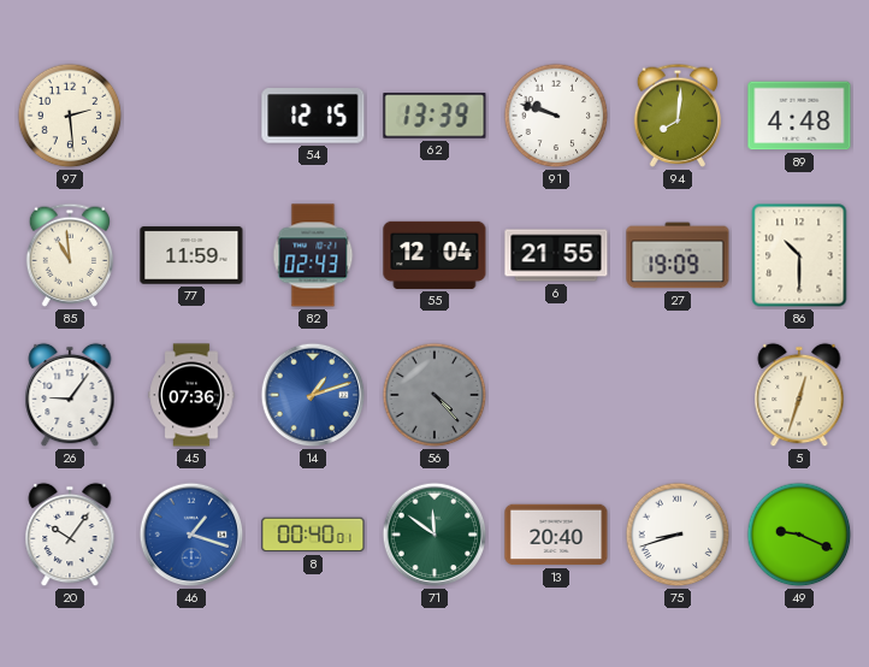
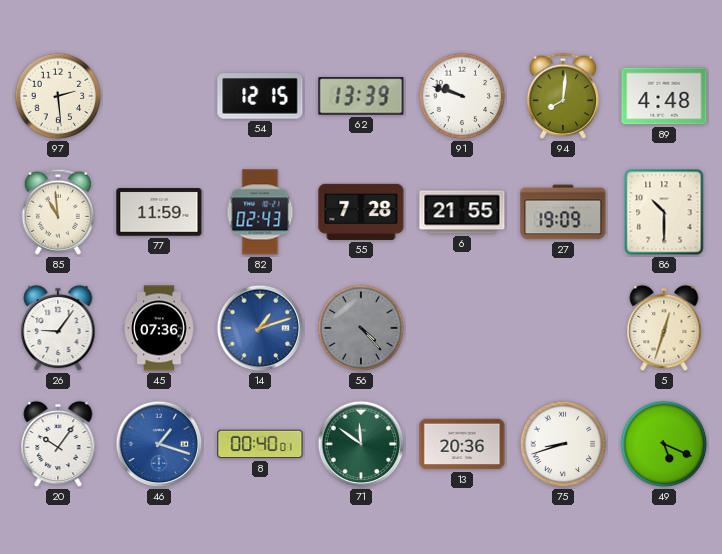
55: 12:04 -> 7:28 (361, 212)
13: 20:40 -> 20:36 (462, 444)
49: 9:19 -> 5:19 (664, 444)
